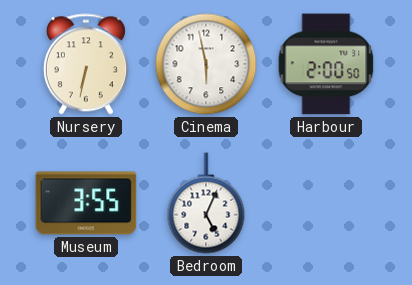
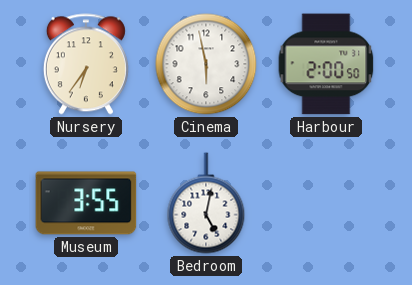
Nursery: 6:32 -> 6:36 (86, 64)
Bedroom: 5:04 -> 5:02 (206, 203)
